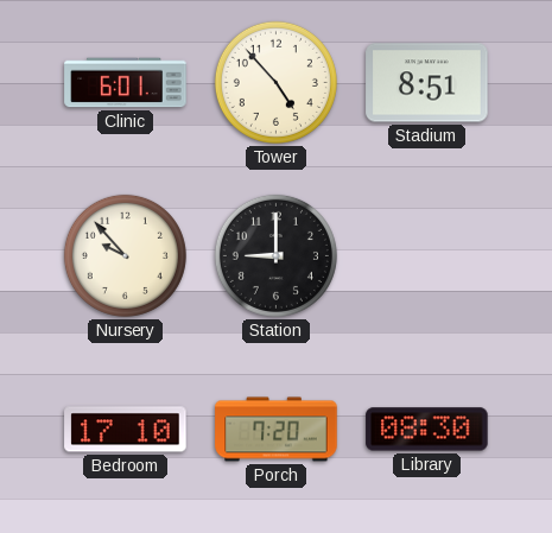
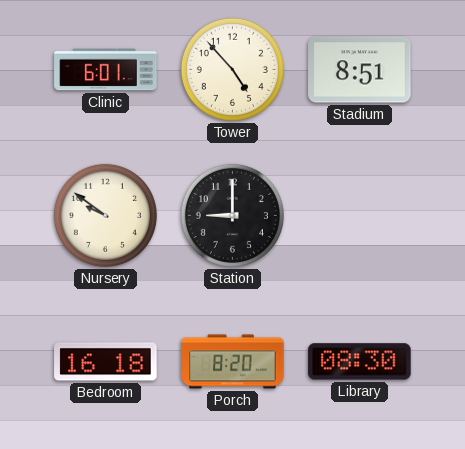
Nursery: 9:53 -> 9:51 (105, 215)
Bedroom: 17:10 -> 16:18 (106, 362)
Porch: 7:20 -> 8:20 (233, 362)
